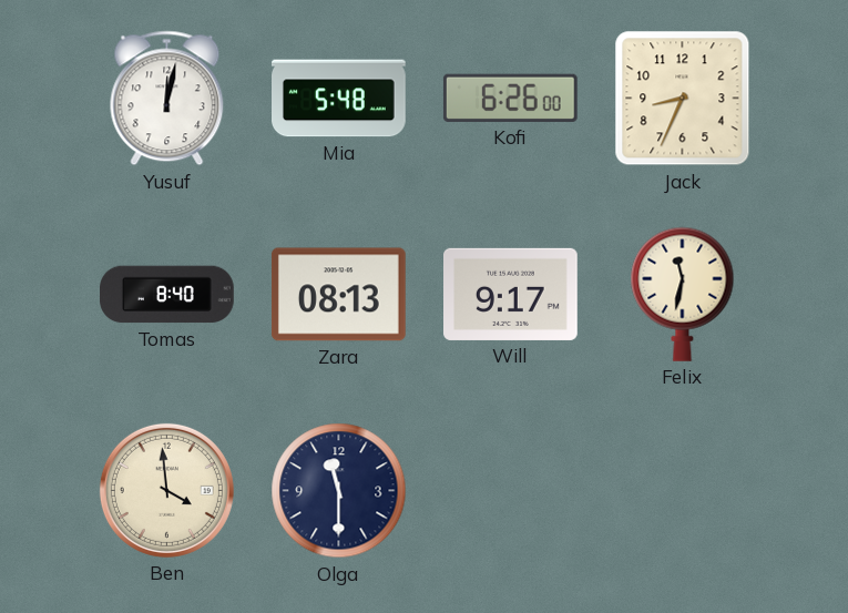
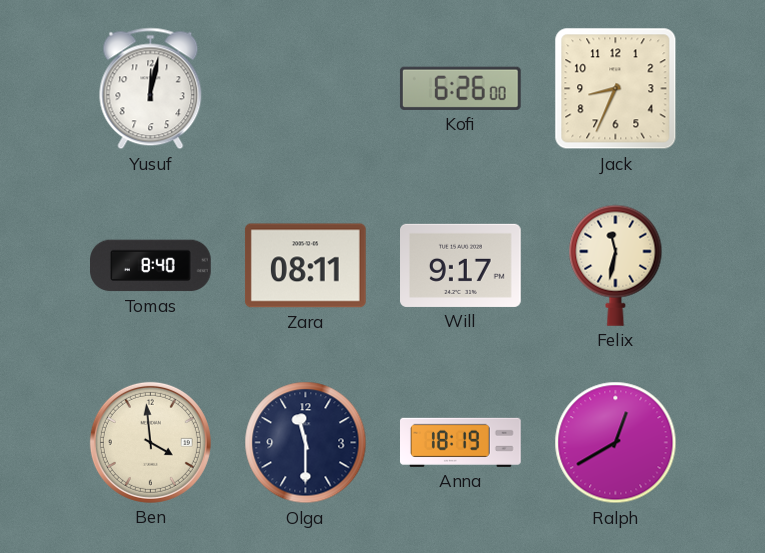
Mia: 5:48 -> none (339, 99)
Zara: 08:13 -> 08:11 (305, 266)
Anna: none -> 18:19 (461, 442)
Ralph: none -> 12:40 (616, 443)
